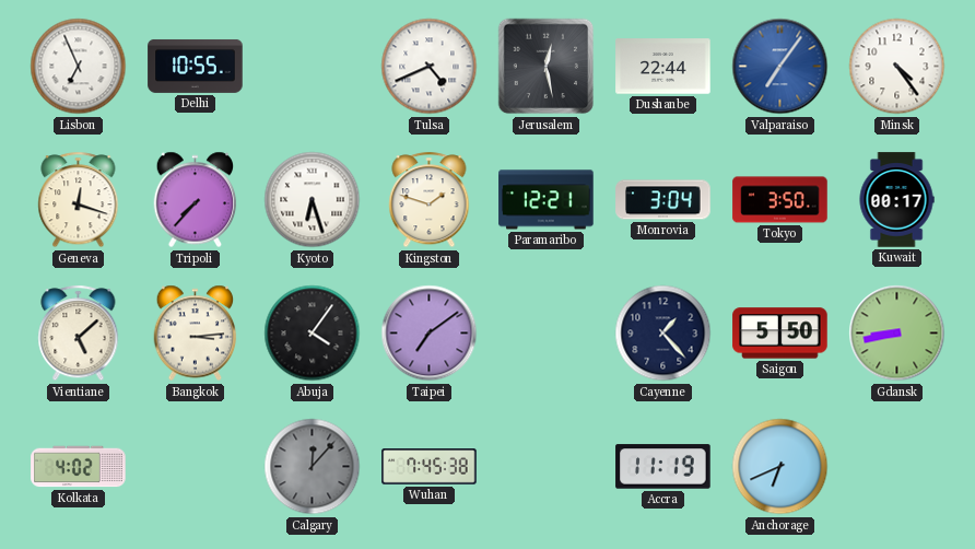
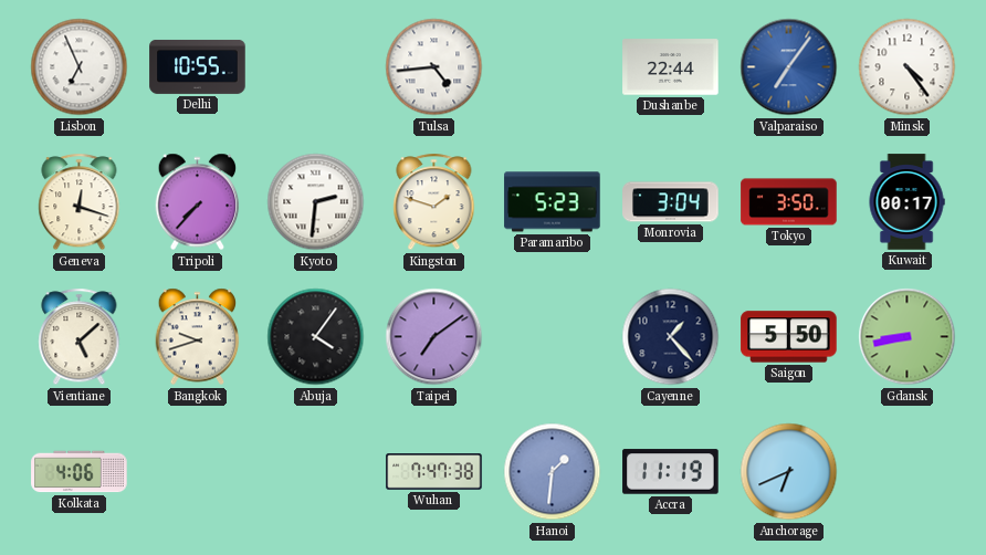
Tulsa: 4:41 -> 4:44 (434, 67)
Jerusalem: 12:28 -> none (547, 67)
Kyoto: 6:27 -> 2:31 (316, 202)
Paramaribo: 12:21 -> 5:23 (553, 202)
Bangkok: 3:14 -> 9:42 (198, 337)
Kolkata: 4:02 -> 4:06 (80, 472)
Calgary: 12:07 -> none (313, 467)
Wuhan: 7:45 -> 7:47 (434, 472)
Hanoi: none -> 1:31 (553, 472)
